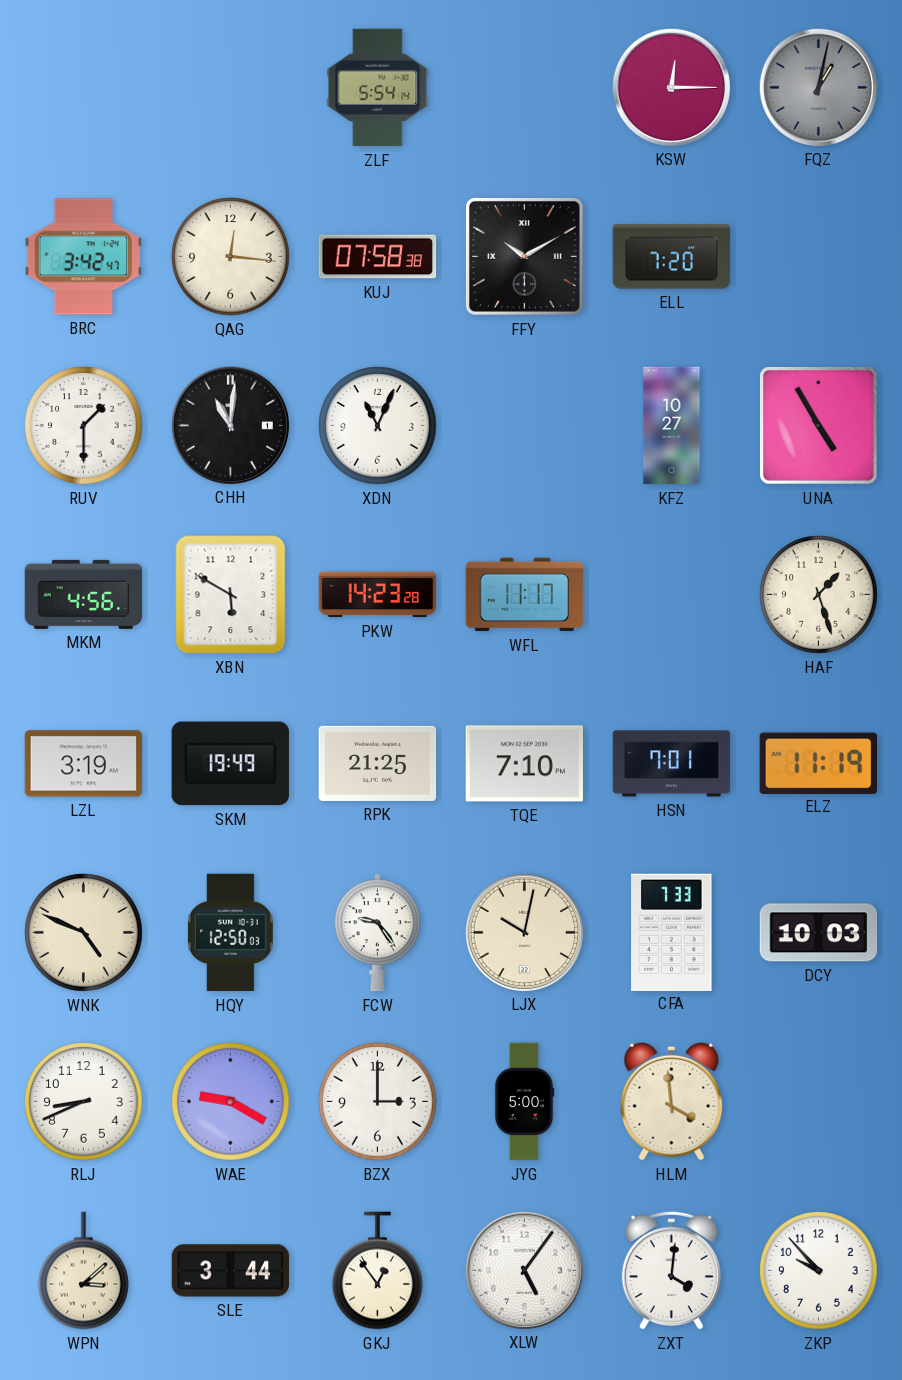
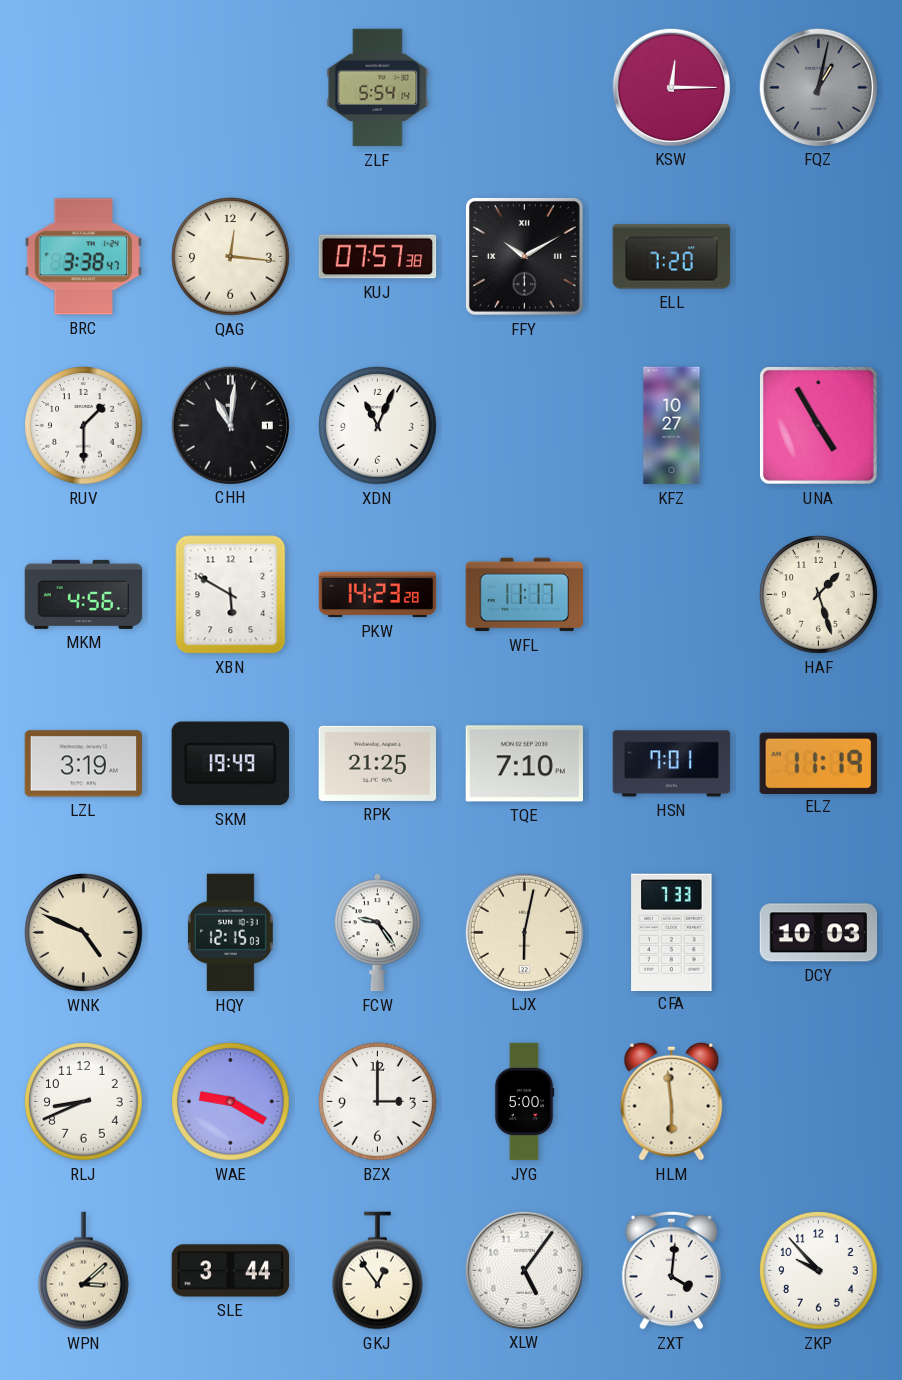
BRC: 3:42 -> 3:38 (83, 257)
KUJ: 07:58 -> 07:57 (378, 257)
HQY: 12:50 -> 12:15 (230, 933)
LJX: 10:02 -> 6:02 (524, 932)
HLM: 3:59 -> 5:59 (672, 1101)
